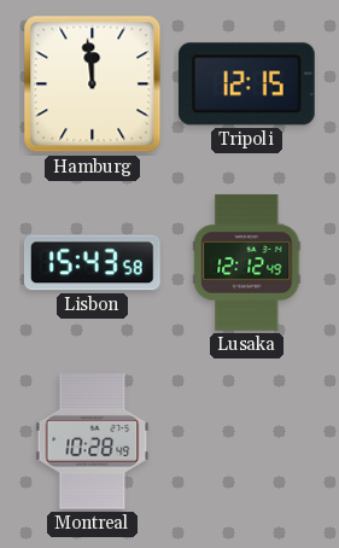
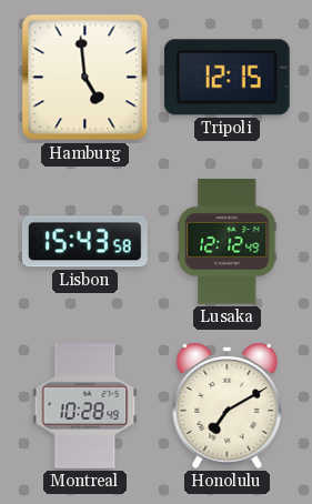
Hamburg: 11:59 -> 4:59 (85, 78)
Honolulu: none -> 7:10 (228, 405)
